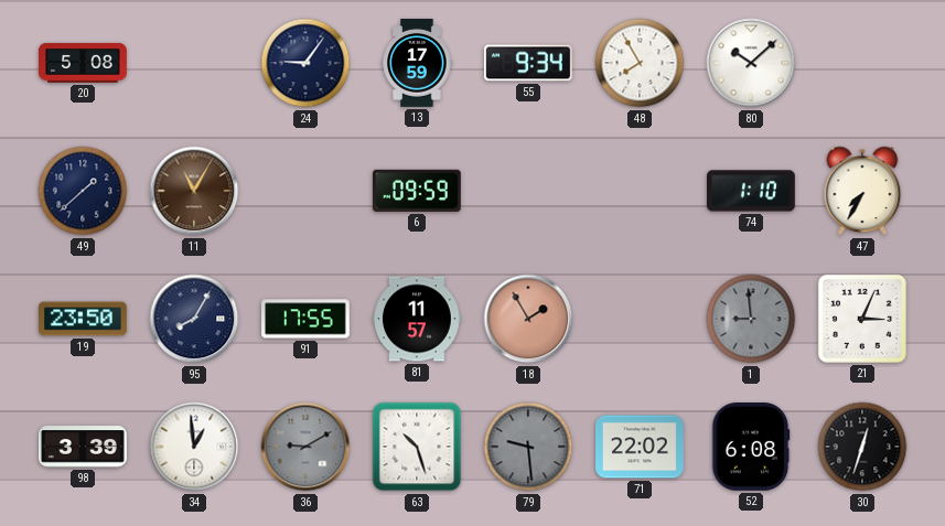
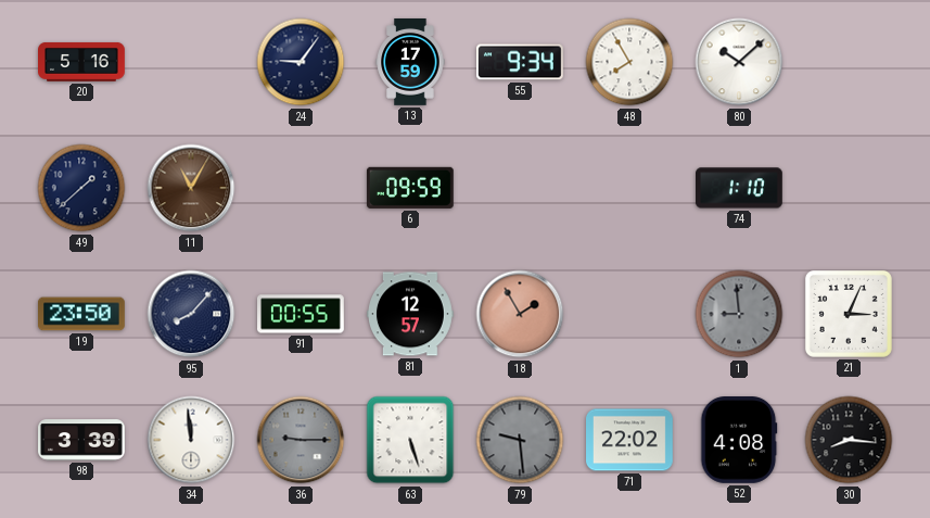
20: 5:08 -> 5:16 (82, 62)
47: 7:35 -> none (862, 191)
95: 8:05 -> 8:07 (191, 314)
91: 17:55 -> 00:55 (302, 314)
81: 11:57 -> 12:57 (411, 314)
34: 12:59 -> 11:59 (191, 440)
36: 9:10 -> 9:15 (301, 440)
63: 10:27 -> 5:27 (410, 440)
52: 6:08 -> 4:08 (739, 441)
30: 12:33 -> 8:16 (849, 440)
